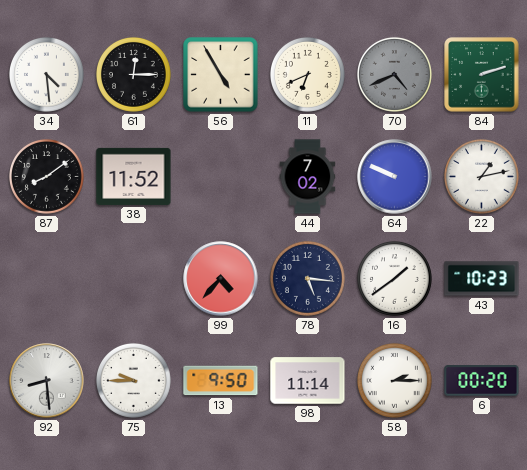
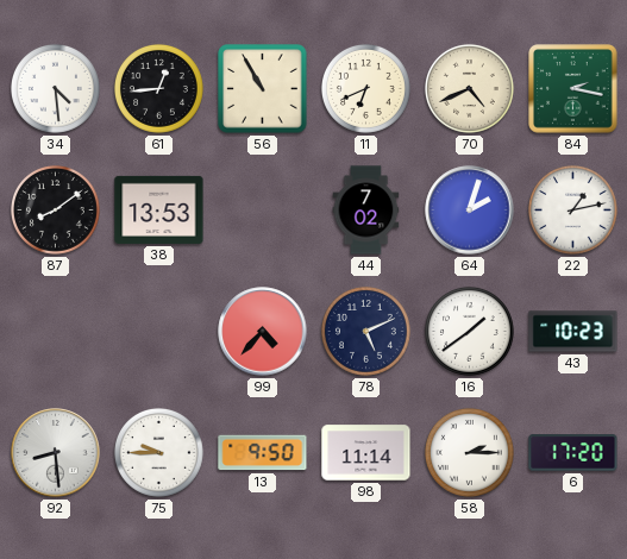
61: 12:15 -> 12:44 (158, 88)
56: 4:55 -> 10:55 (263, 89)
70 dial: grey -> cream (469, 88)
84: 2:12 -> 2:17 (573, 89)
38: 11:52 -> 13:53 (159, 209)
64: 9:49 -> 2:03 (470, 211)
78: 5:16 -> 5:11 (365, 331)
6: 00:20 -> 17:20 (573, 453)
